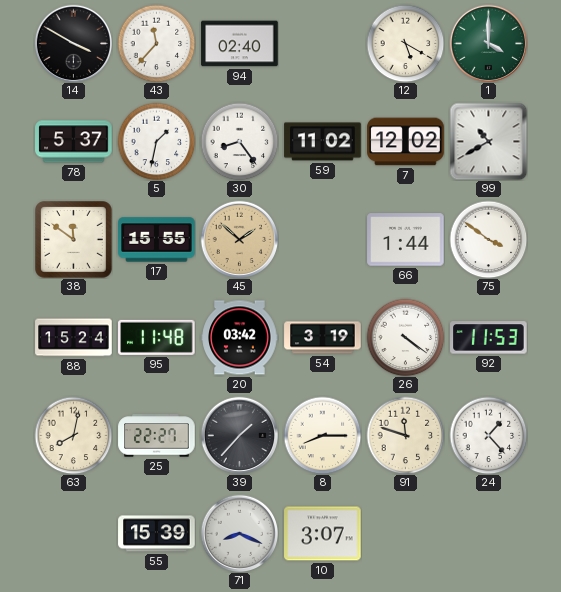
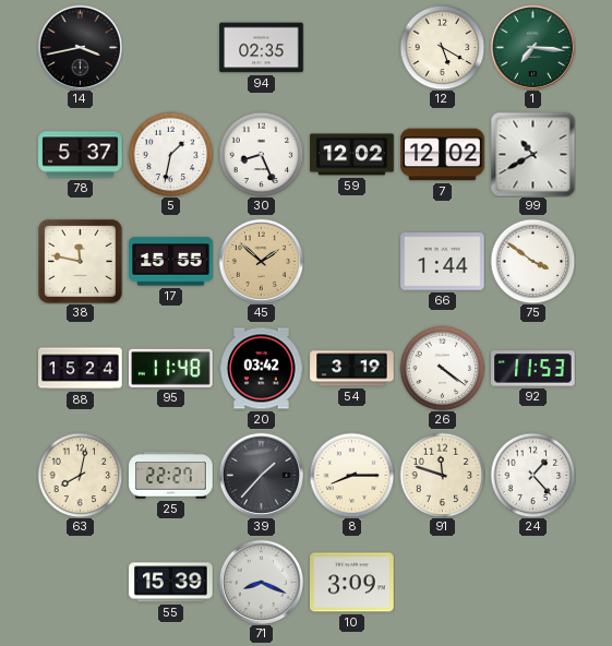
14: 3:50 -> 3:43 (80, 47)
43: 11:37 -> none (156, 43)
94: 02:40 -> 02:35 (262, 48)
1: 4:00 -> 7:16 (532, 47)
30: 8:24 -> 8:26 (261, 154)
59: 11:02 -> 12:02 (352, 155)
38: 11:51 -> 11:47 (81, 262)
10: 3:07 -> 3:09 (352, 583)
